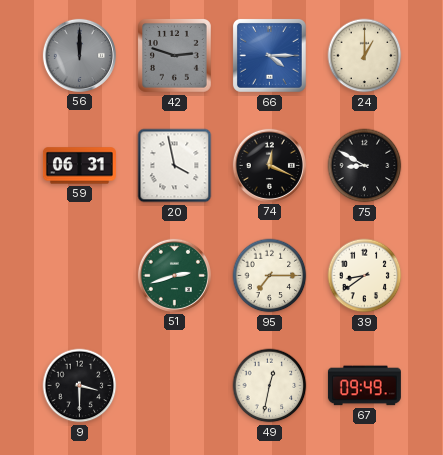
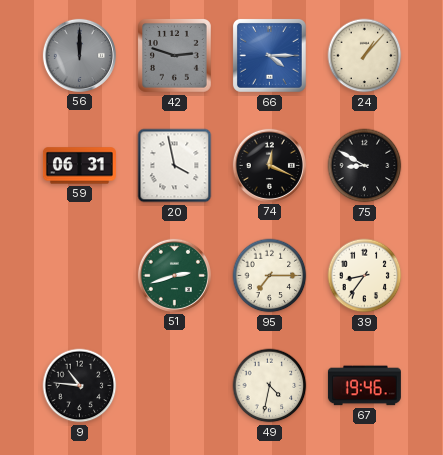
24: 1:00 -> 1:07 (365, 56)
39: 8:39 -> 8:36 (365, 276)
9: 3:30 -> 10:46 (80, 386)
49: 12:32 -> 4:32 (270, 386)
67: 09:49 -> 19:46 (364, 386)
